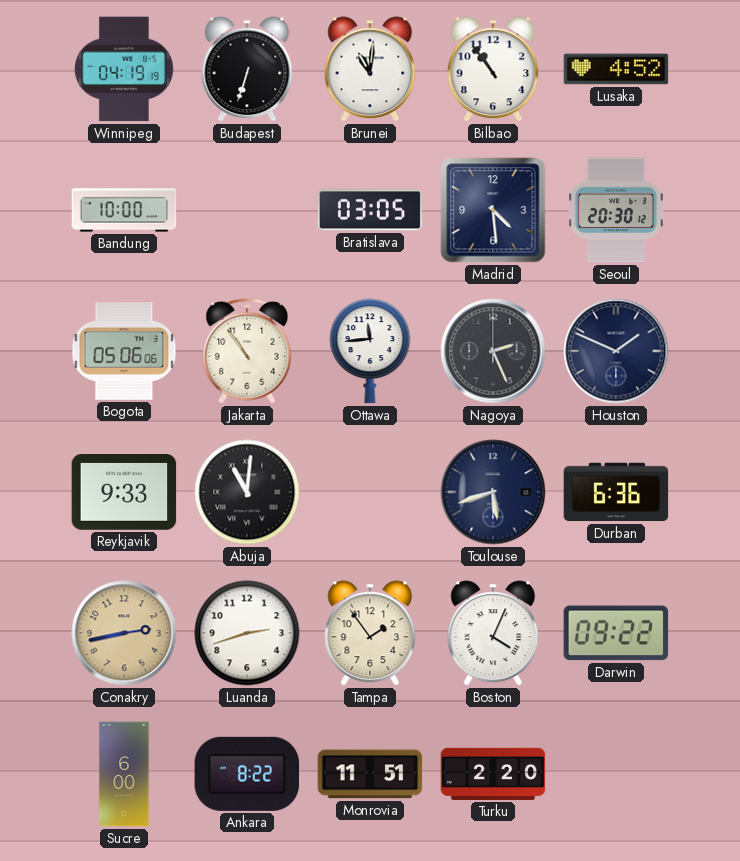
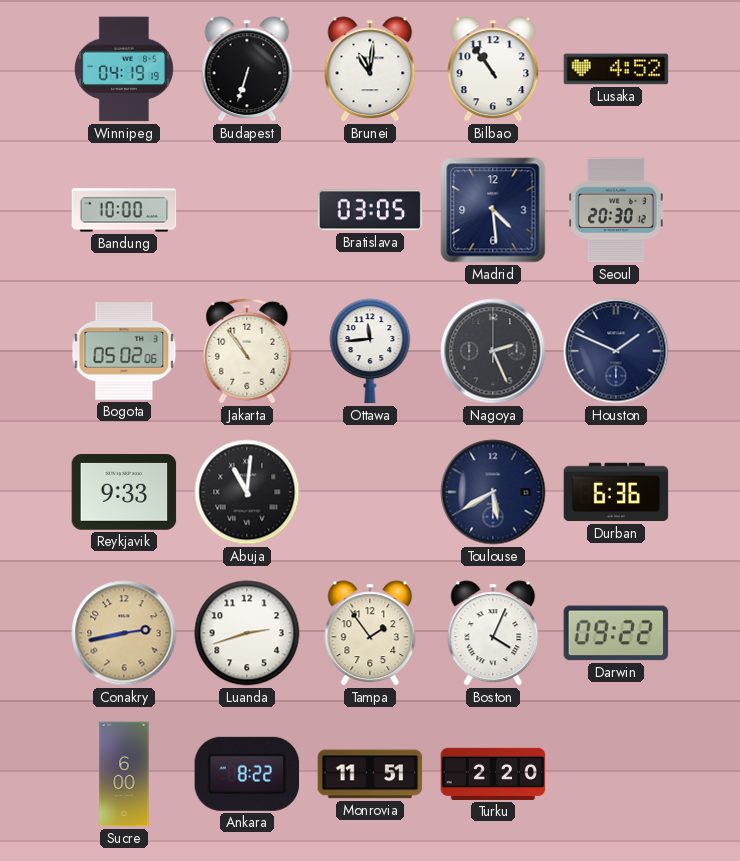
Bogota: 05:06 -> 05:02 (124, 351)
Toulouse: 5:42 -> 5:40 (493, 492)
